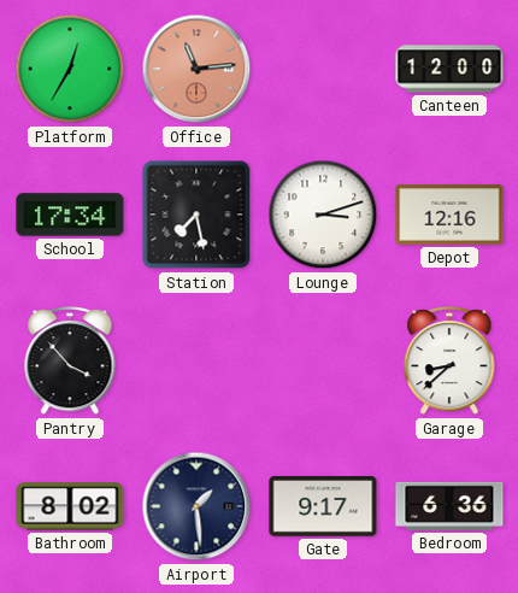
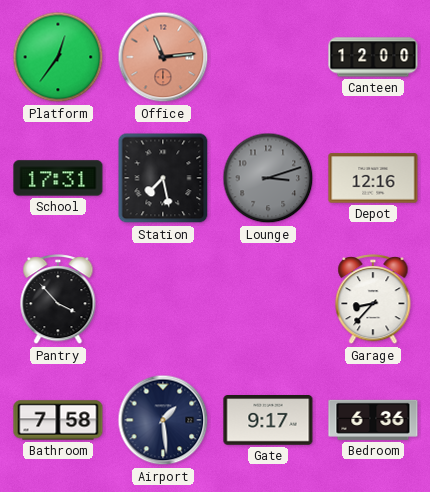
Platform: 12:35 -> 12:36 (58, 57)
School: 17:34 -> 17:31 (58, 178)
Lounge dial: white -> grey (268, 178)
Garage: 8:38 -> 8:37 (373, 300)
Bathroom: 8:02 -> 7:58 (58, 420)
